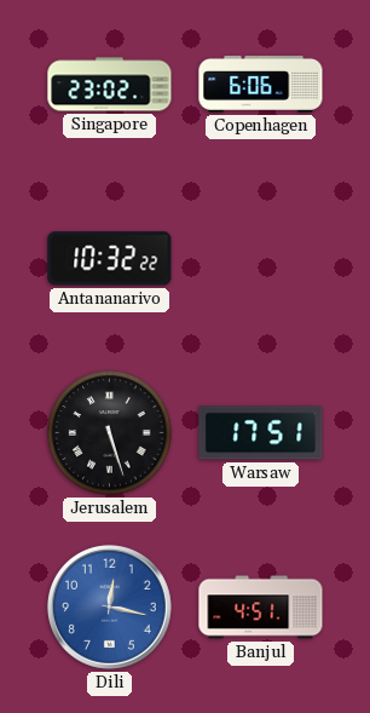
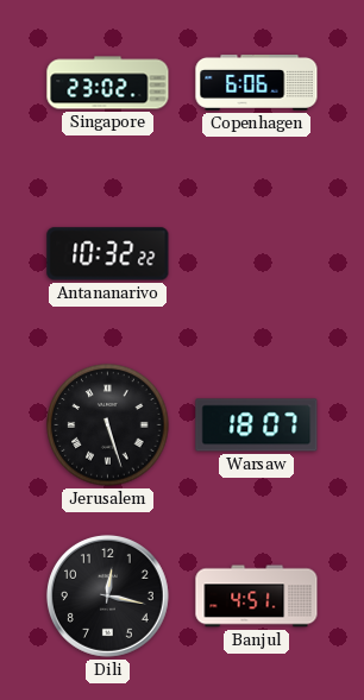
Warsaw: 17:51 -> 18:07 (257, 425)
Dili dial: blue -> black (107, 595)
